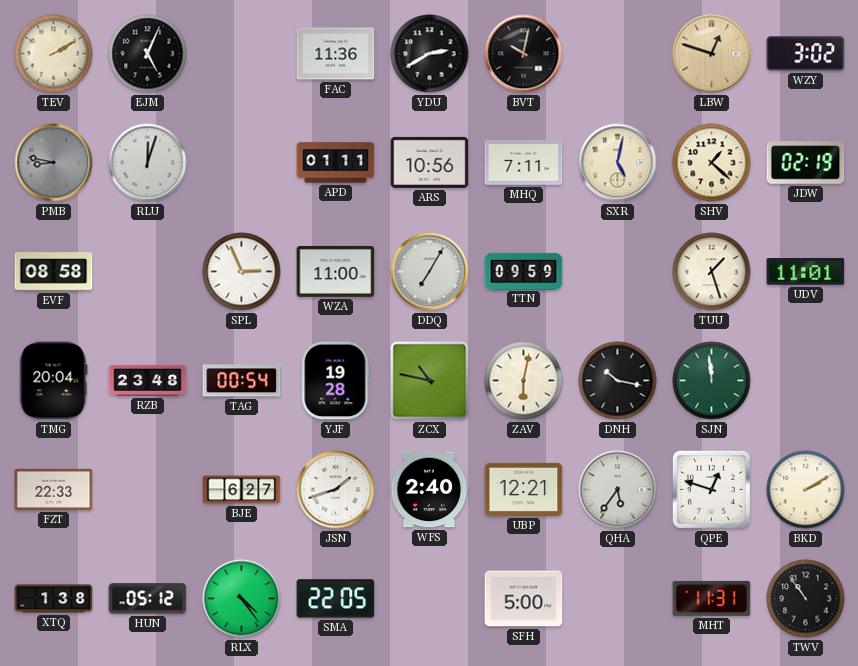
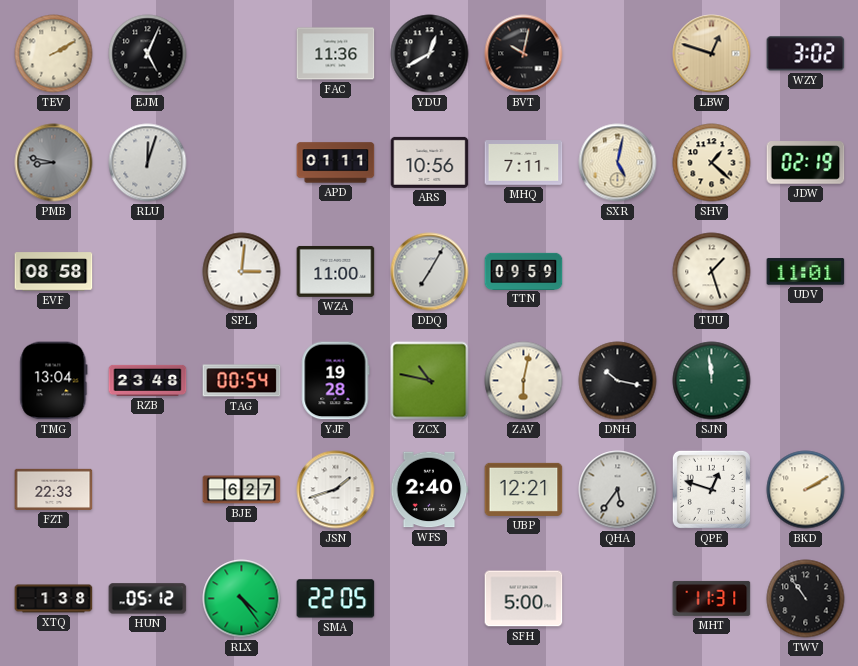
YDU: 2:40 -> 12:40 (430, 54)
SPL: 2:56 -> 3:01 (242, 272)
TMG: 20:04 -> 13:04 (54, 381)
